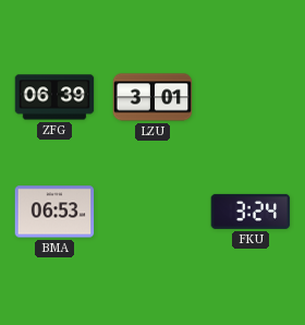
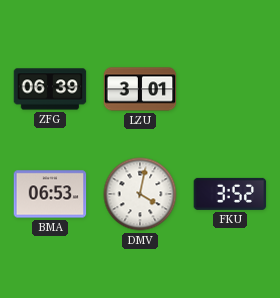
DMV: none -> 4:02 (140, 194)
FKU: 3:24 -> 3:52 (230, 194)
